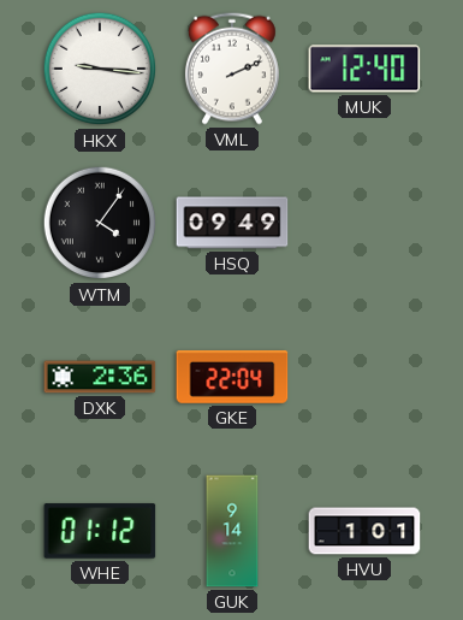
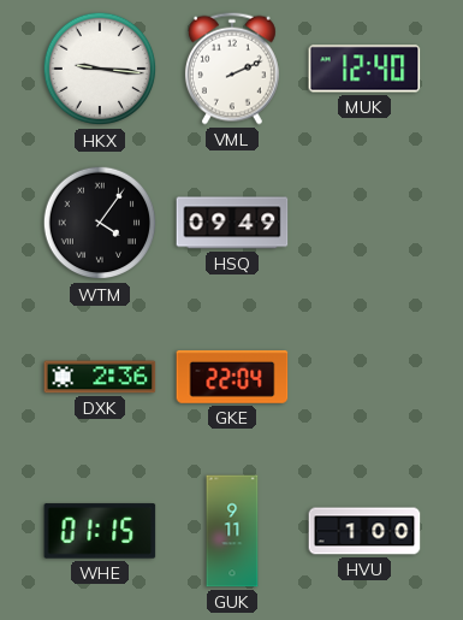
WHE: 01:12 -> 01:15 (100, 531)
GUK: 9:14 -> 9:11 (232, 531)
HVU: 1:01 -> 1:00 (364, 531)
